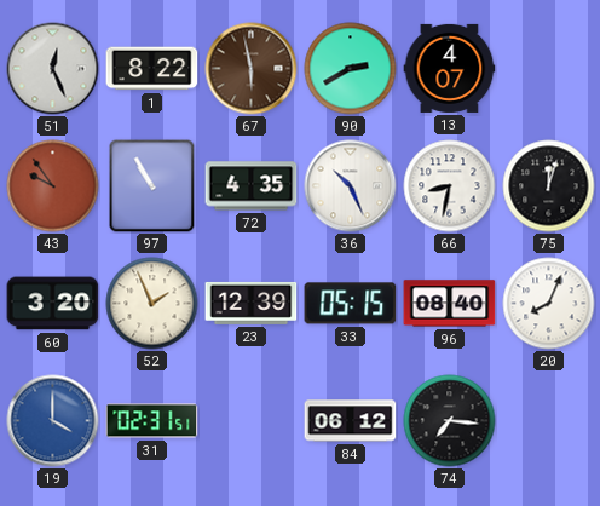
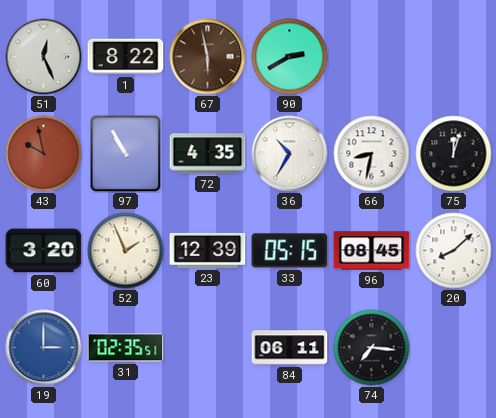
13: 4:07 -> none (450, 68)
43: 9:54 -> 9:58 (44, 154)
36: 10:26 -> 10:35 (290, 154)
96: 08:40 -> 08:45 (372, 251)
20: 8:04 -> 8:08 (454, 251)
19: 4:00 -> 3:00 (44, 348)
31: 02:31 -> 02:35 (126, 348)
84: 06:12 -> 06:11 (290, 348)
